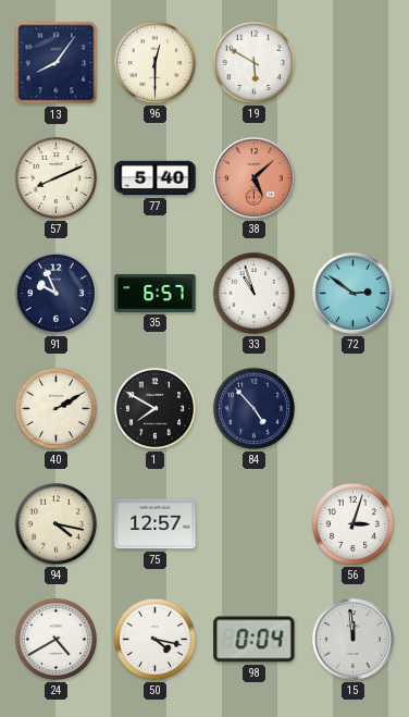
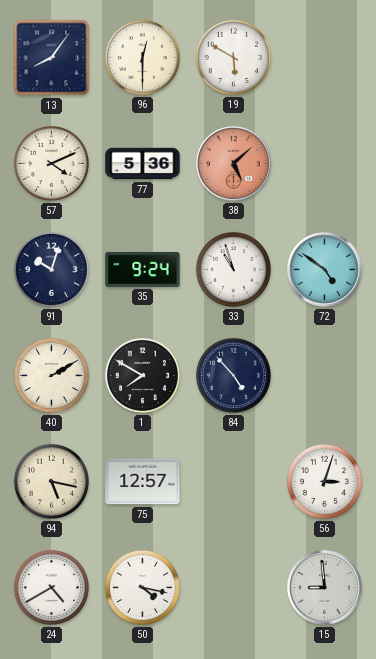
57: 8:11 -> 4:11 (51, 163)
77: 5:40 -> 5:36 (143, 164)
91: 9:56 -> 10:03 (51, 269)
35: 6:57 -> 9:24 (143, 269)
72: 2:51 -> 4:51 (325, 270)
94: 4:17 -> 5:17 (51, 481)
98: 0:04 -> none (255, 640)
15: 11:59 -> 8:59 (325, 588)
